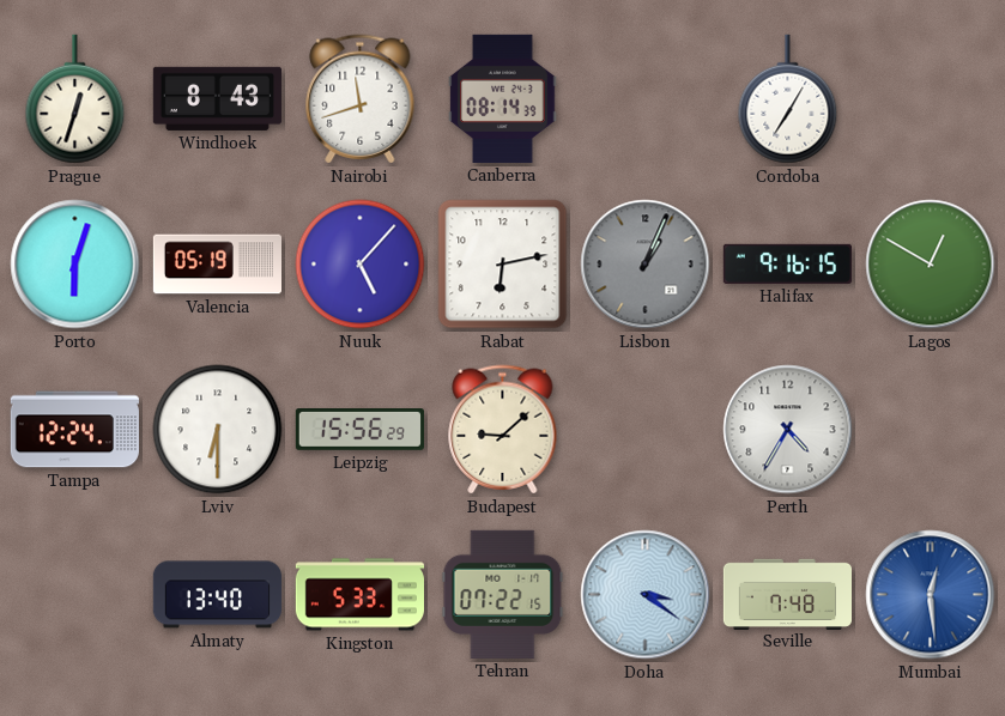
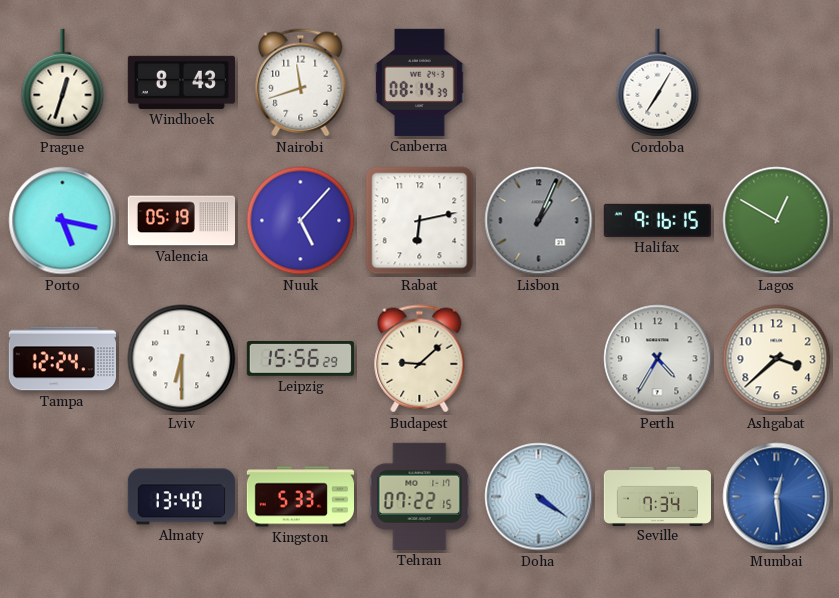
Porto: 6:03 -> 5:17 (63, 221)
Ashgabat: none -> 3:38 (777, 359)
Doha: 3:21 -> 4:21 (539, 497)
Seville: 7:48 -> 7:34 (657, 496)
